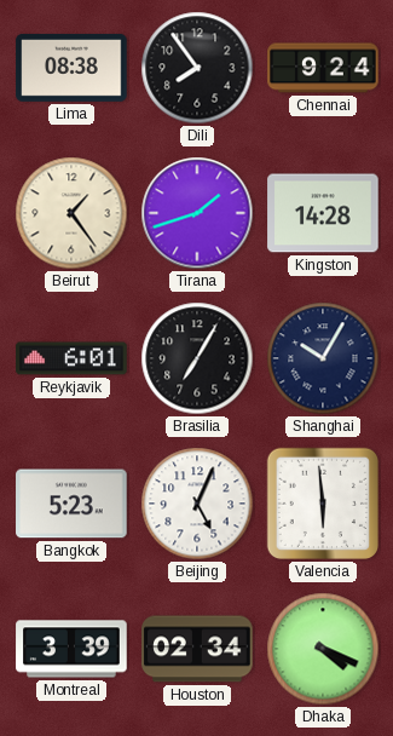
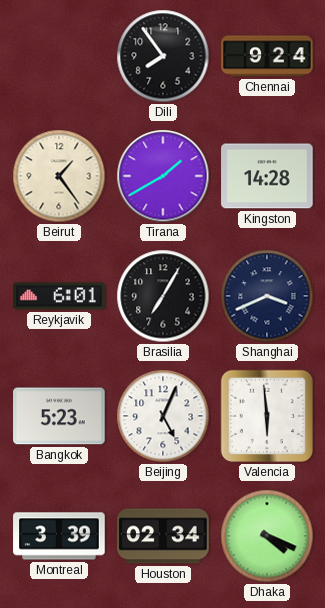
Lima: 08:38 -> none (71, 68)
Tirana: 1:42 -> 1:40 (163, 176)
Shanghai: 10:05 -> 3:41 (267, 296)
